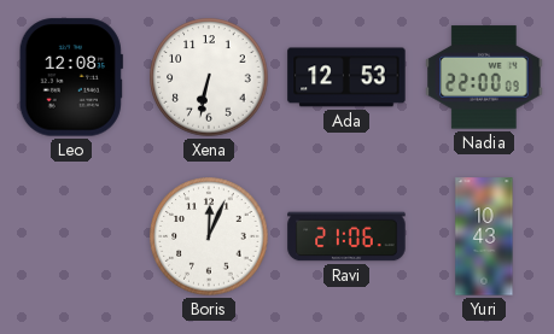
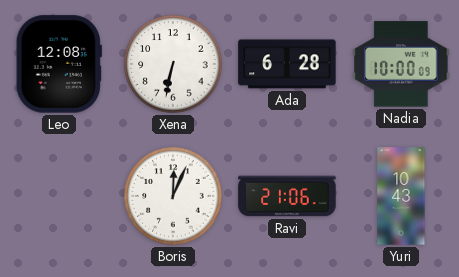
Ada: 12:53 -> 6:28 (287, 64)
Nadia: 22:00 -> 10:00 (401, 64)
